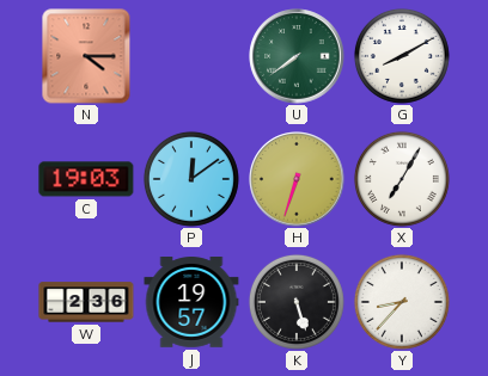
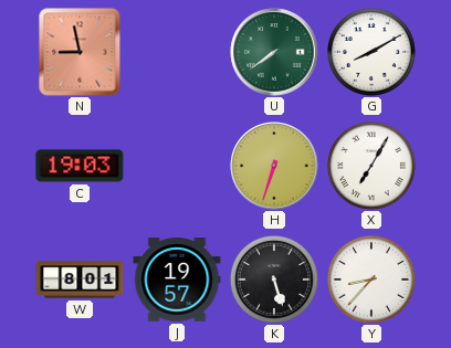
N: 4:15 -> 8:58 (80, 52)
P: 12:09 -> none (191, 179)
W: 2:36 -> 8:01 (80, 280)
